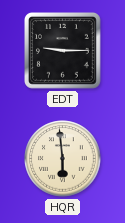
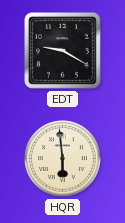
EDT: 9:15 -> 9:20 (63, 51)
